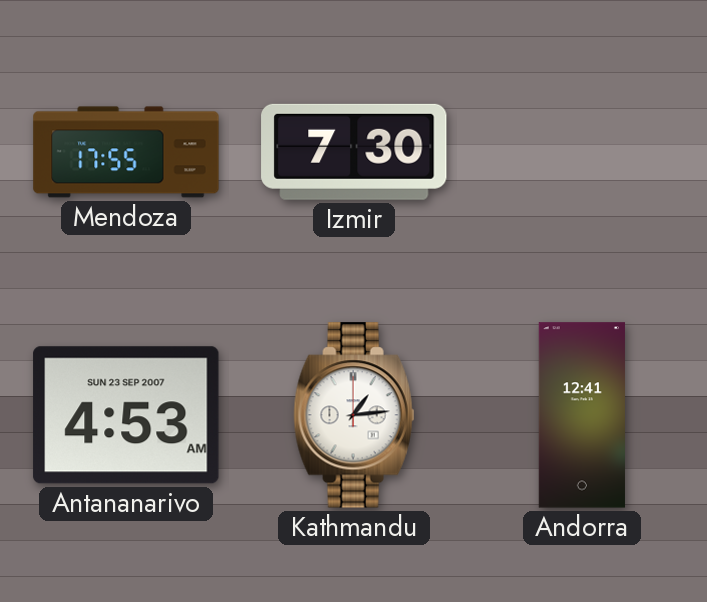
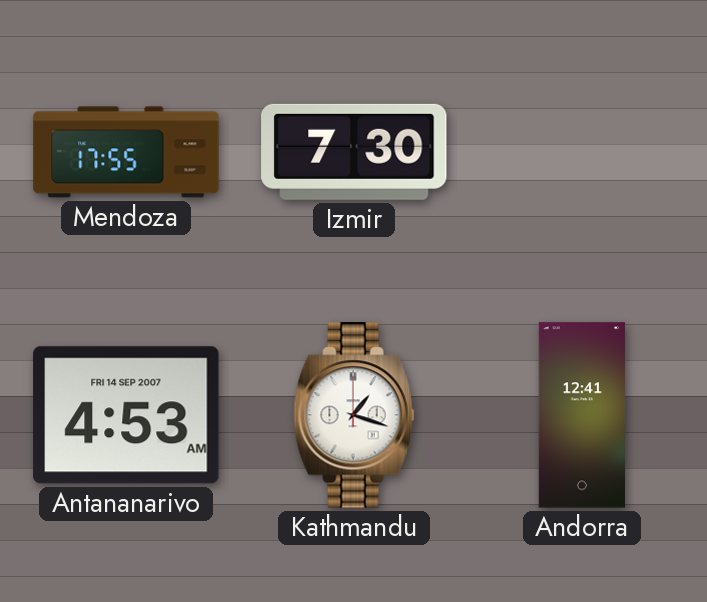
Antananarivo date: SUN 23 SEP 2007 -> FRI 14 SEP 2007 (126, 415)
Kathmandu: 1:14 -> 1:18 (354, 415)
